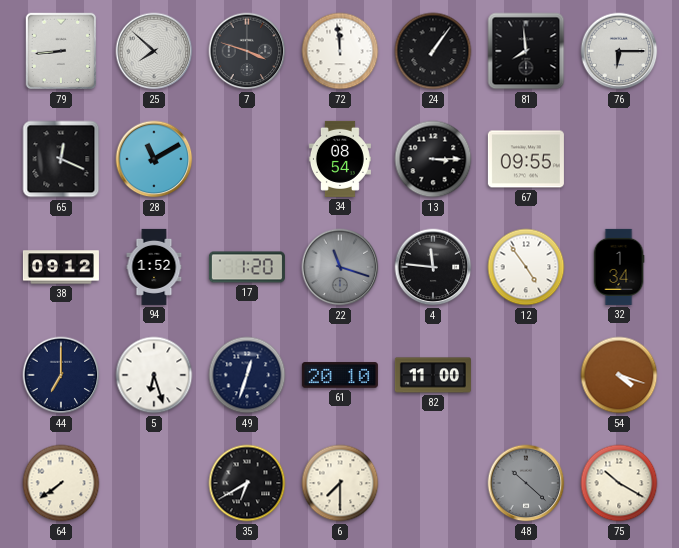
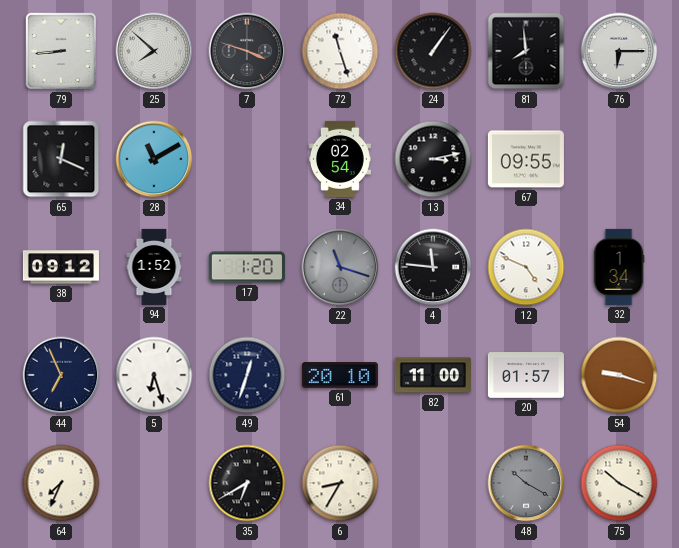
72: 11:59 -> 11:27 (340, 51)
34: 08:54 -> 02:54 (340, 159)
13: 3:15 -> 3:13 (433, 159)
12: 4:54 -> 4:49 (526, 267)
44: 7:00 -> 6:56 (61, 375)
20: none -> 01:57 (526, 376)
54: 4:18 -> 9:18 (619, 375)
64: 7:39 -> 7:34 (61, 483)
6: 7:30 -> 8:35 (340, 483)
48: 10:22 -> 10:20 (526, 483)
